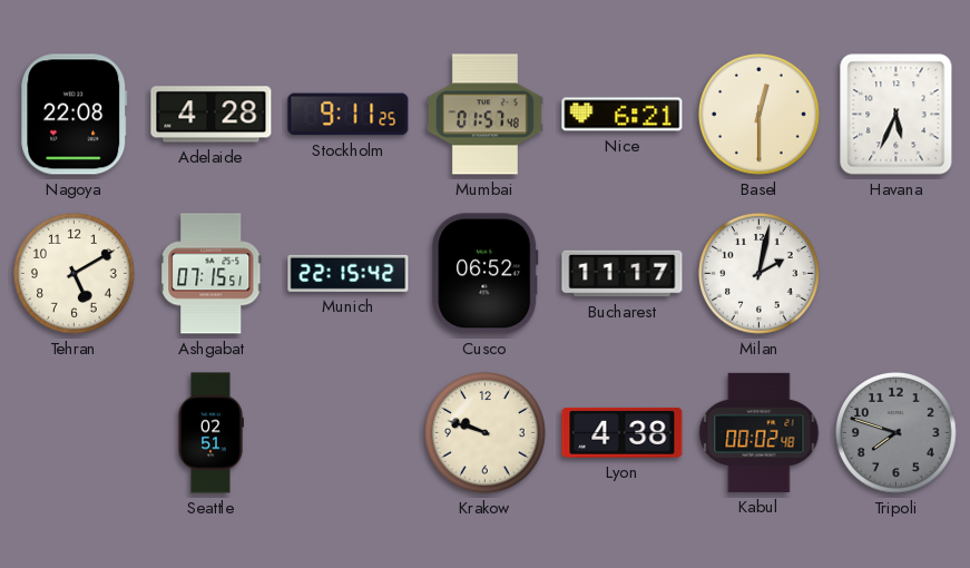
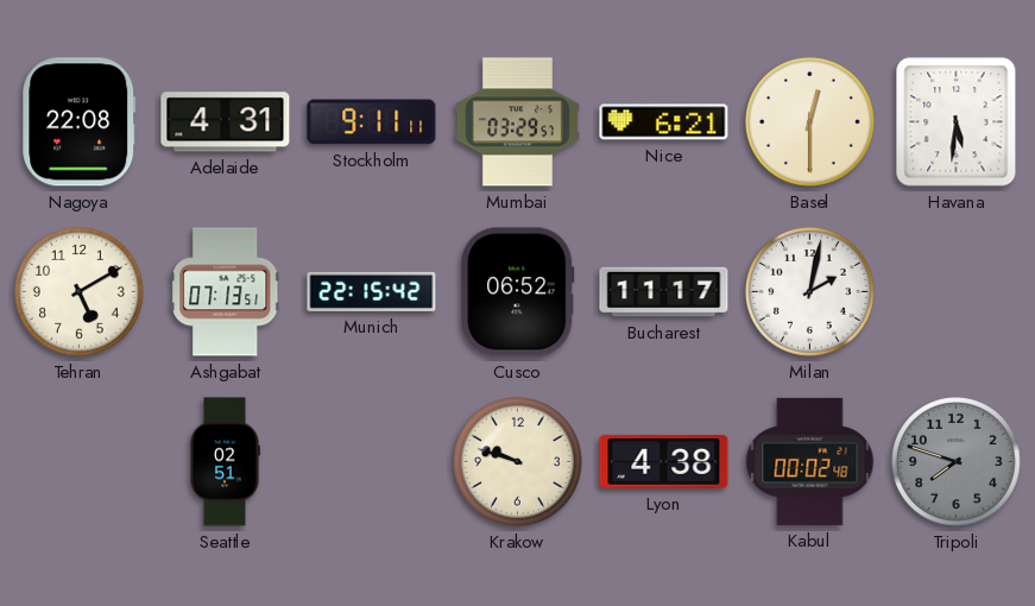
Adelaide: 4:28 -> 4:31 (226, 122)
Stockholm: 9:11:25 -> 9:11:11 (372, 122)
Mumbai: 01:57 -> 03:29 (517, 122)
Havana: 5:34 -> 5:31 (957, 122)
Ashgabat: 07:15 -> 07:13 (226, 292)
